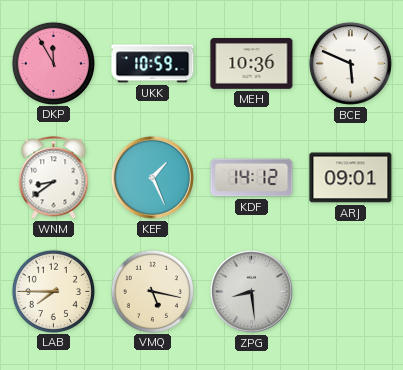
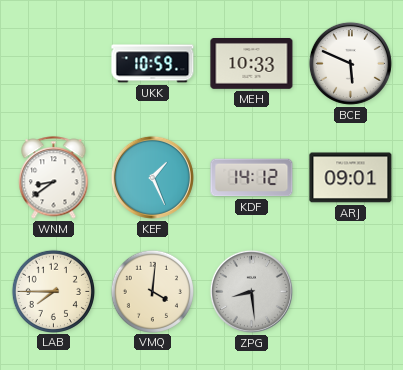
DKP: 11:55 -> none (53, 63)
MEH: 10:36 -> 10:33 (252, 64)
VMQ: 5:17 -> 4:01 (152, 291)
